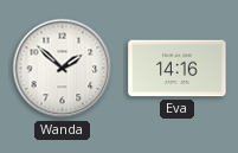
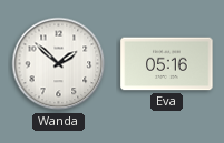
Eva: 14:16 -> 05:16 (167, 64)
